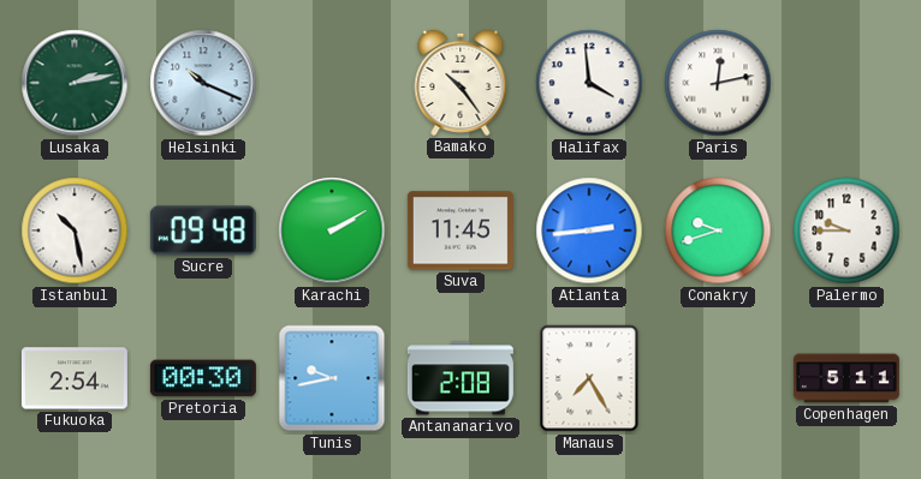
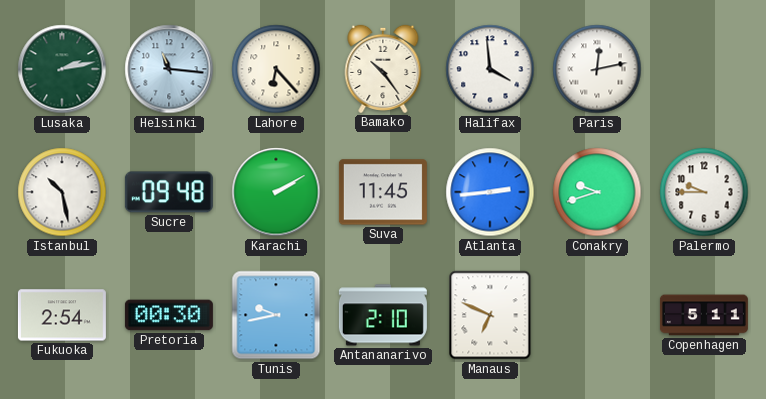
Helsinki: 10:19 -> 11:16 (169, 69)
Lahore: none -> 6:23 (276, 69)
Antananarivo: 2:08 -> 2:10 (383, 315)
Manaus: 7:25 -> 6:49 (490, 315)
